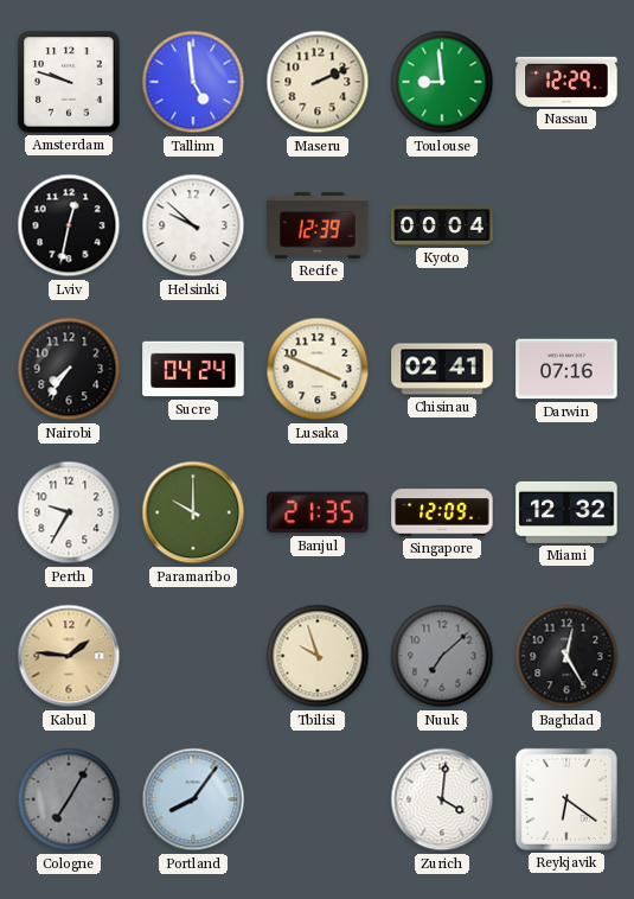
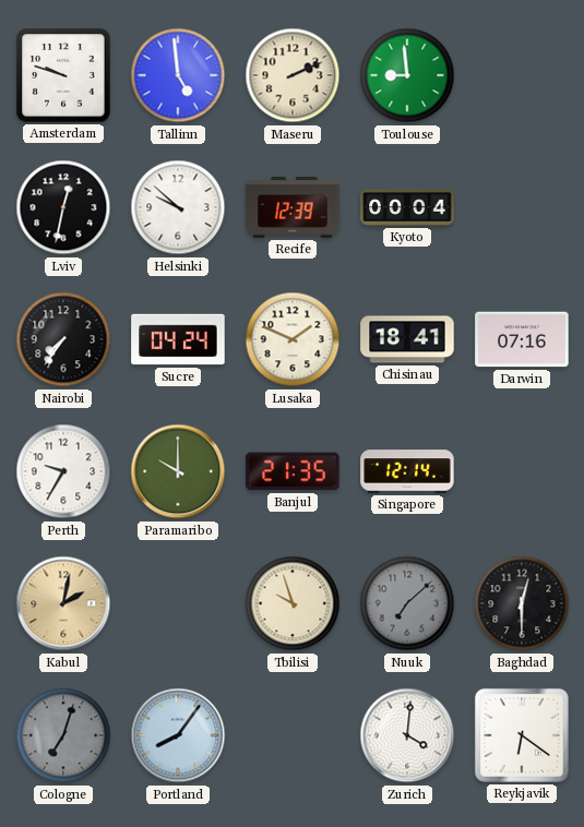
Nassau: 12:29 -> none (566, 82)
Lusaka: 3:49 -> 1:49 (293, 339)
Chisinau: 02:41 -> 18:41 (407, 339)
Singapore: 12:09 -> 12:14 (407, 471)
Miami: 12:32 -> none (566, 512)
Kabul: 1:46 -> 2:02 (63, 603)
Baghdad: 12:25 -> 12:30 (522, 603)
Cologne: 7:05 -> 7:03 (63, 735)
